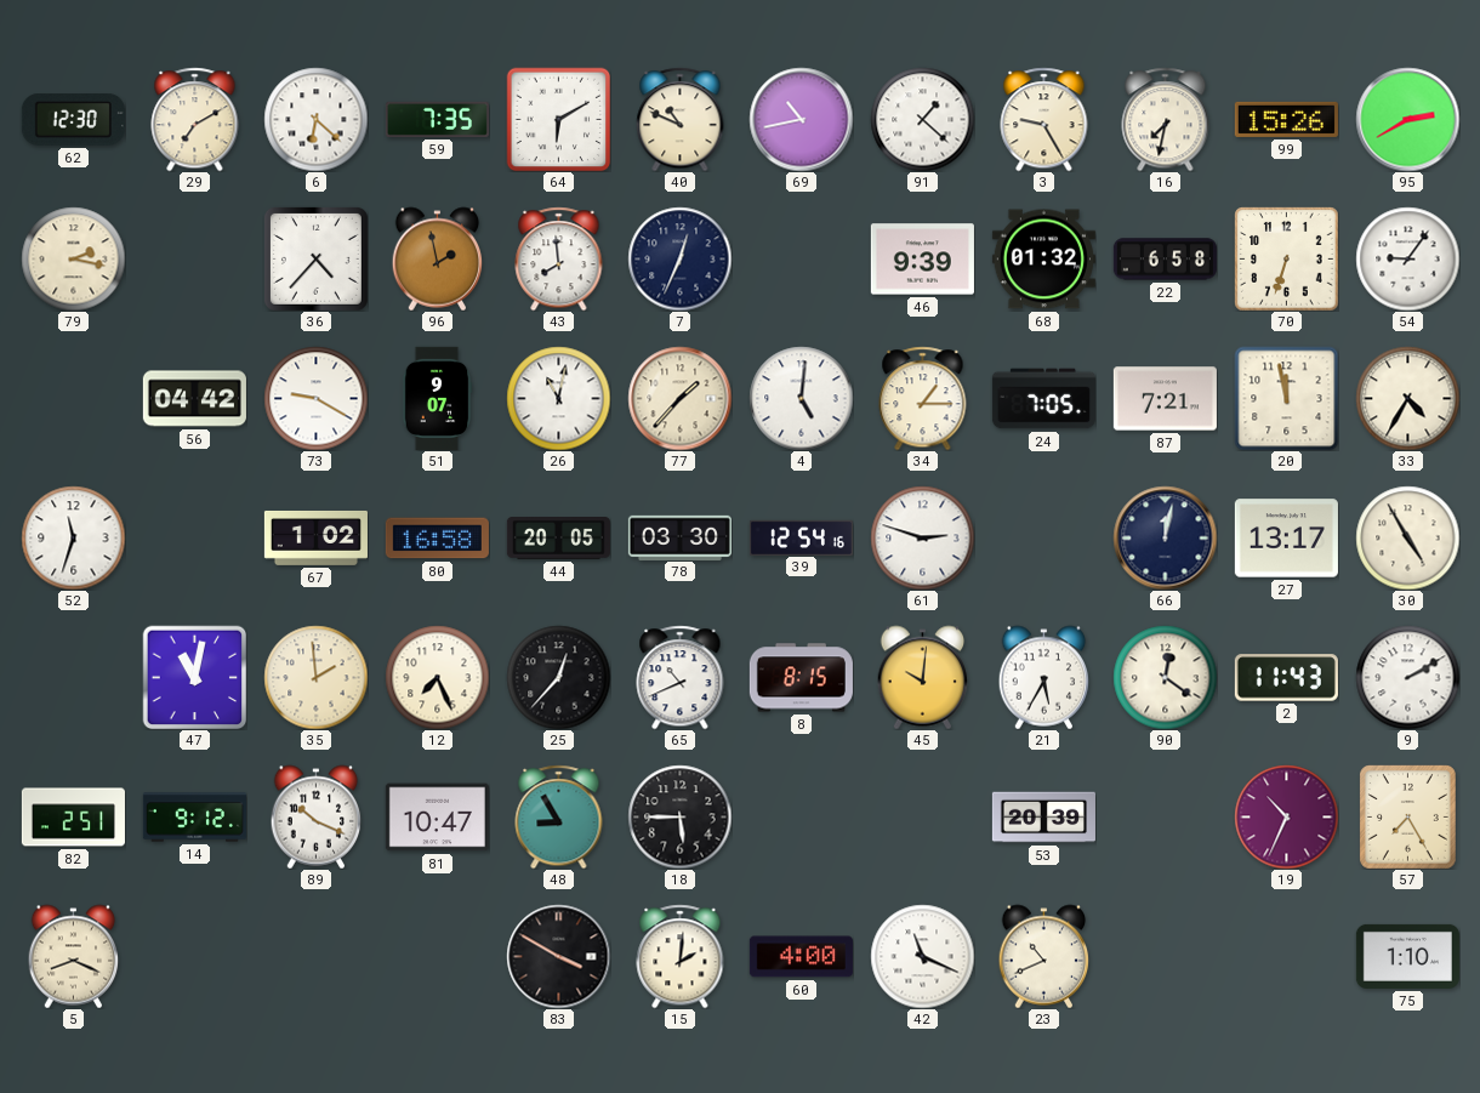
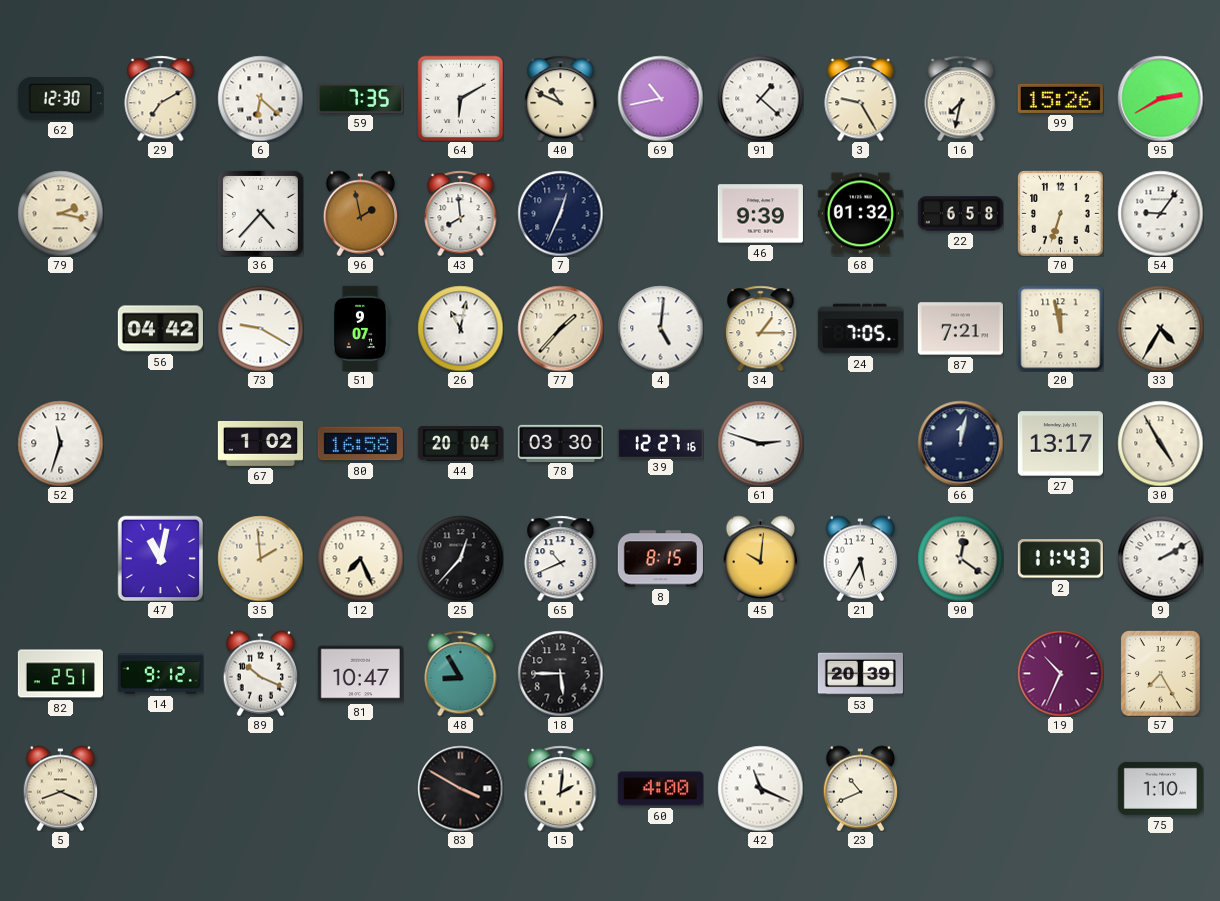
44: 20:05 -> 20:04 (460, 444)
39: 12:54 -> 12:27 (660, 443)
